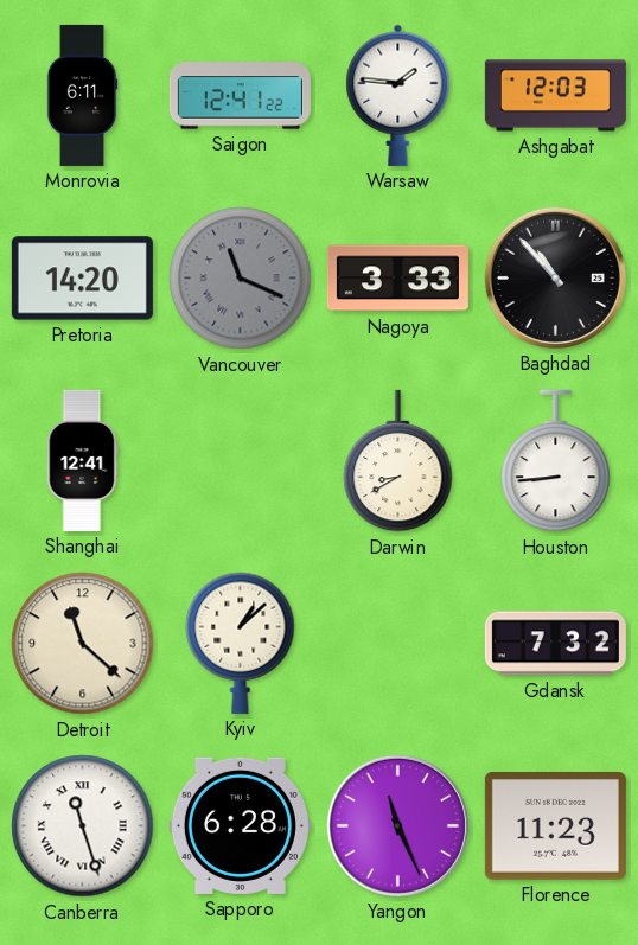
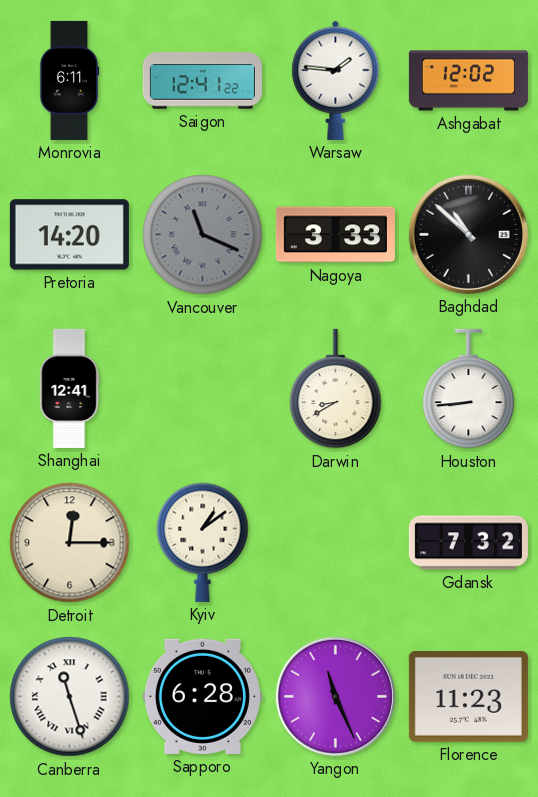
Ashgabat: 12:03 -> 12:02 (468, 81)
Baghdad: 10:53 -> 10:52 (468, 234)
Detroit: 11:22 -> 12:15 (70, 543)
Kyiv: 1:08 -> 1:09 (203, 542)
